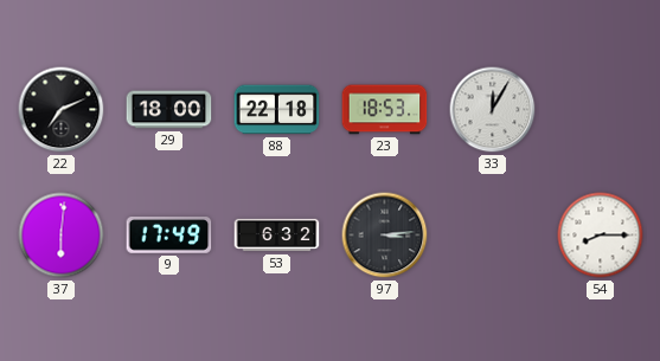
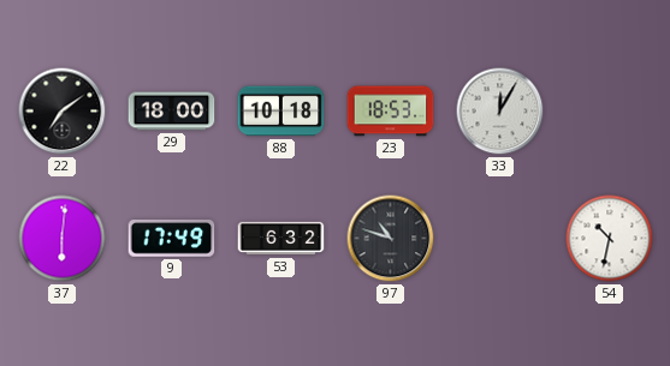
22: 7:11 -> 7:09 (63, 112)
88: 22:18 -> 10:18 (281, 112)
97: 3:14 -> 10:48 (391, 239)
54: 8:15 -> 10:32 (610, 239)
